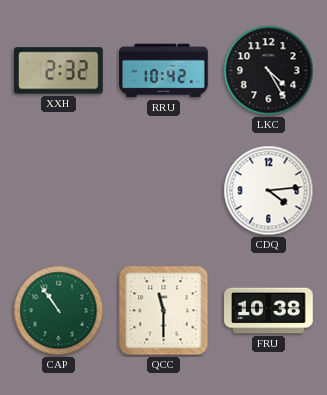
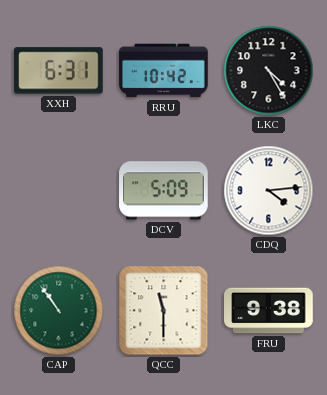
XXH: 2:32 -> 6:31 (59, 71)
DCV: none -> 5:09 (164, 191)
FRU: 10:38 -> 9:38 (269, 311)
